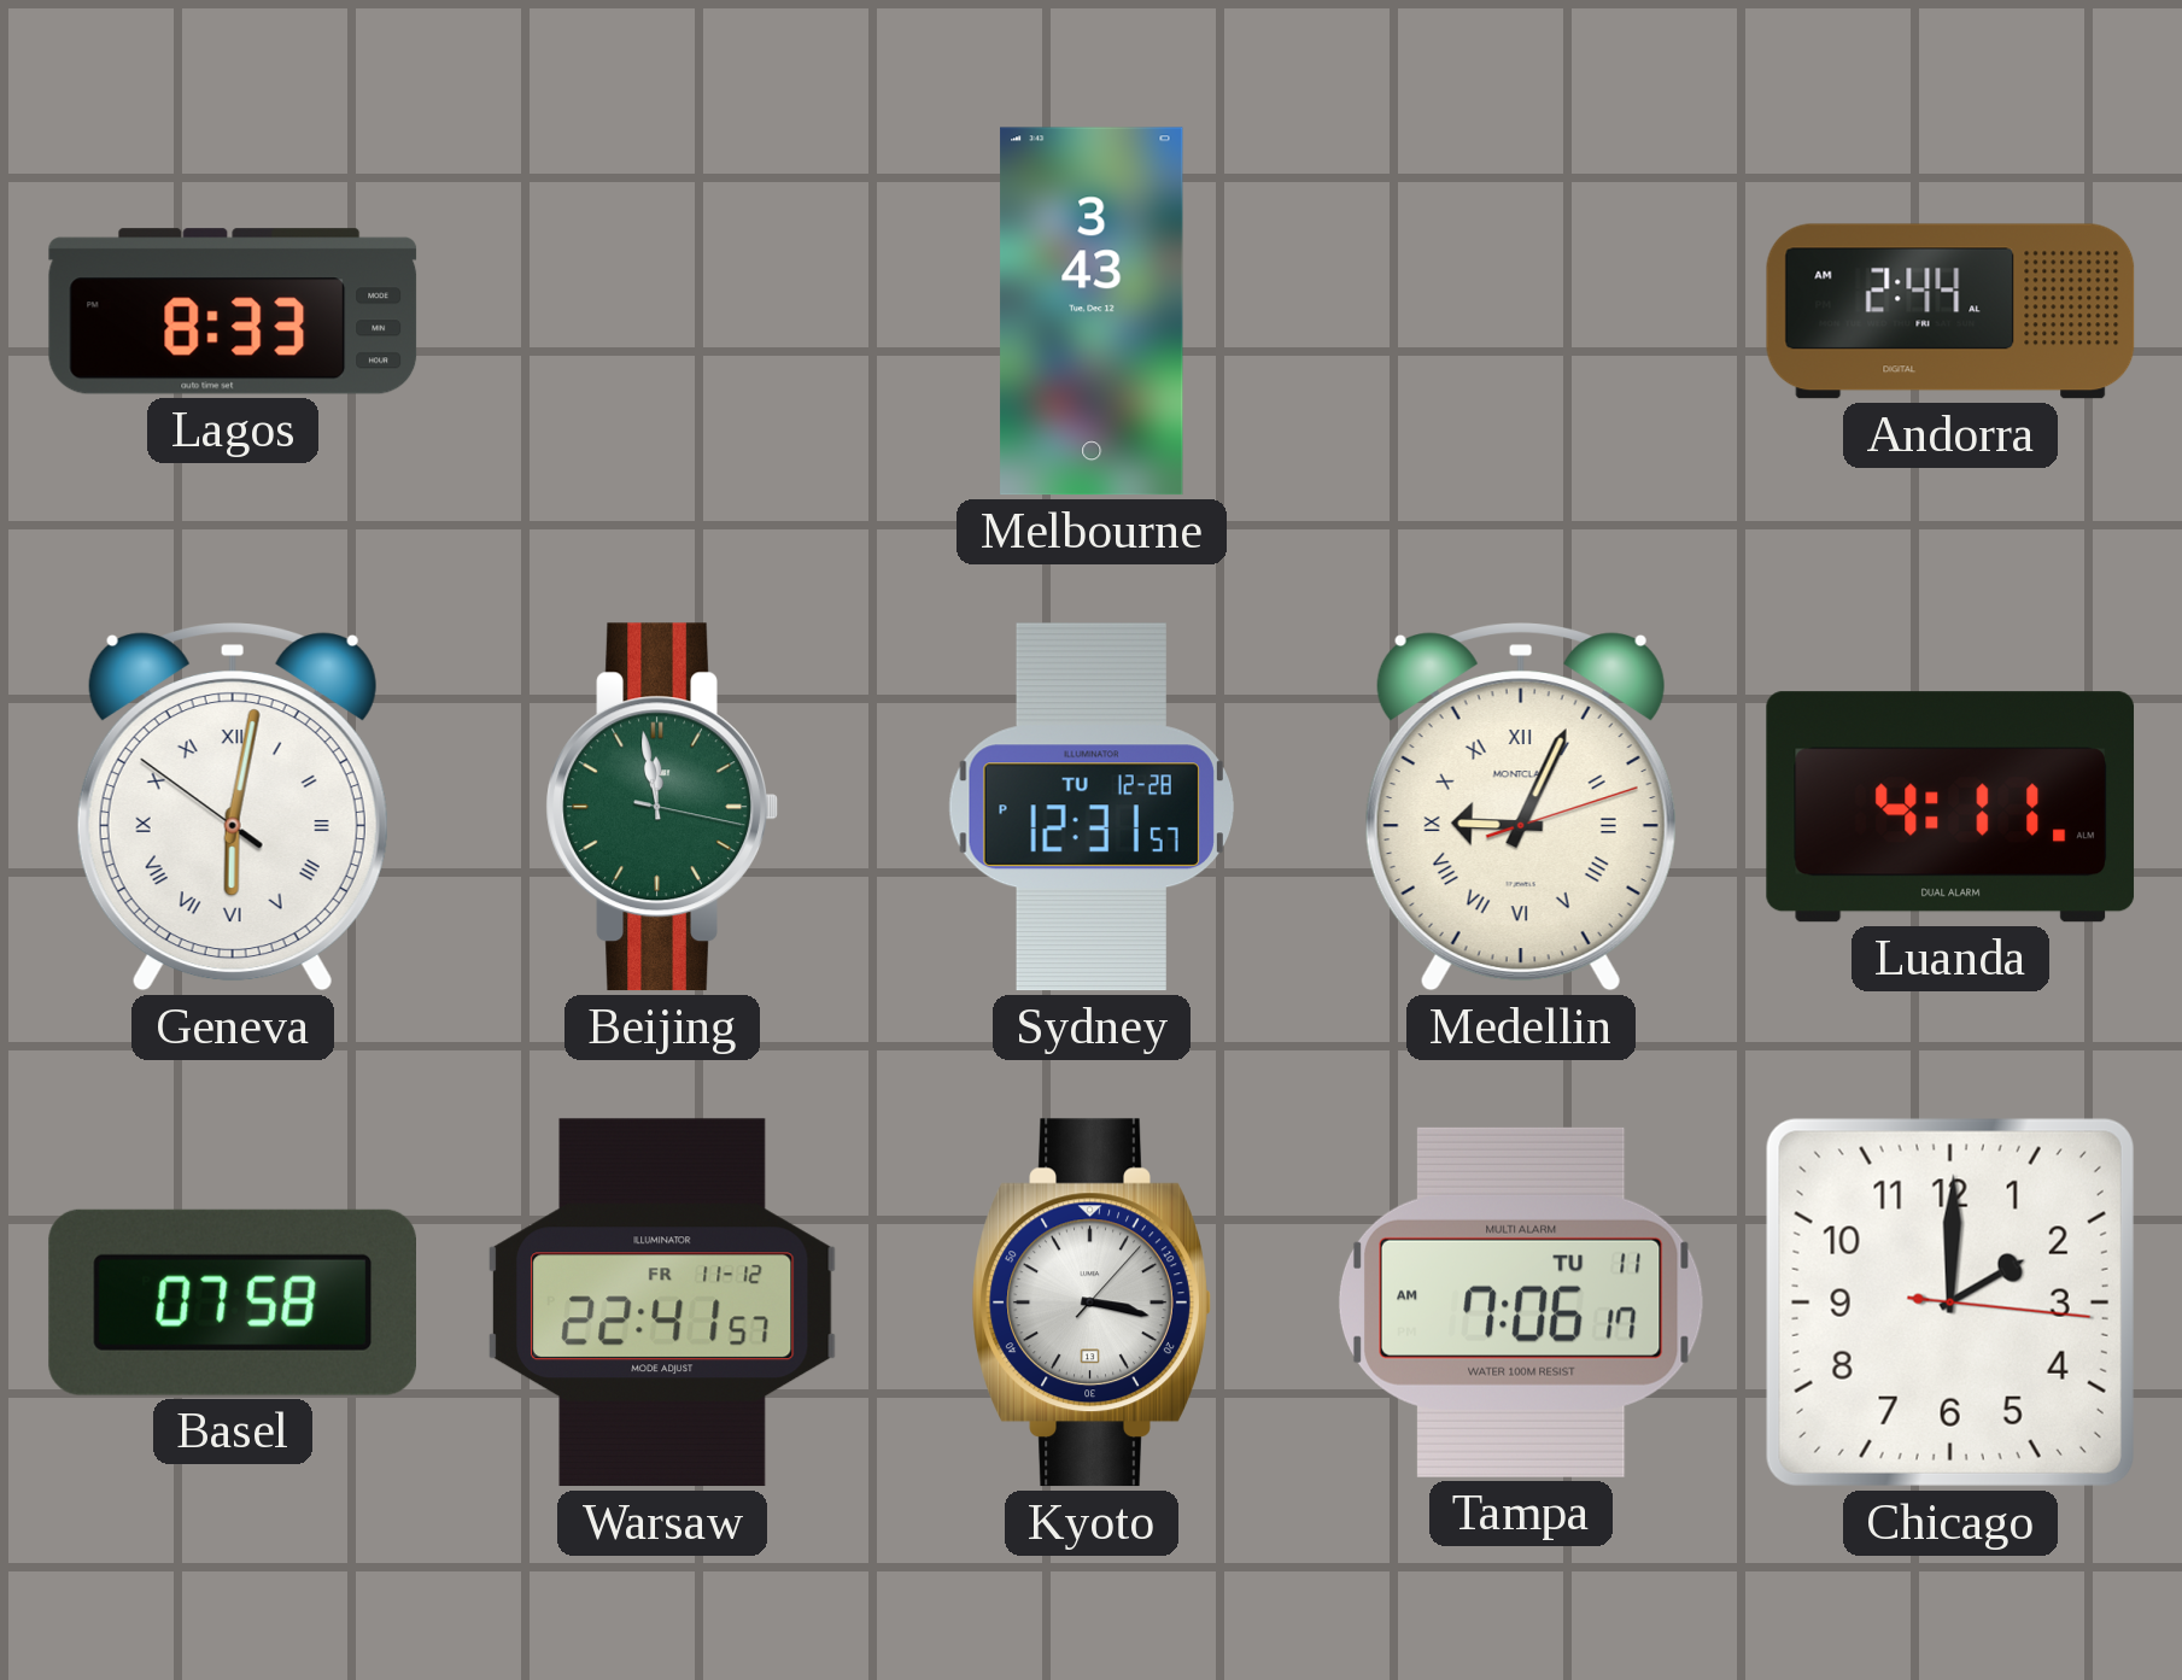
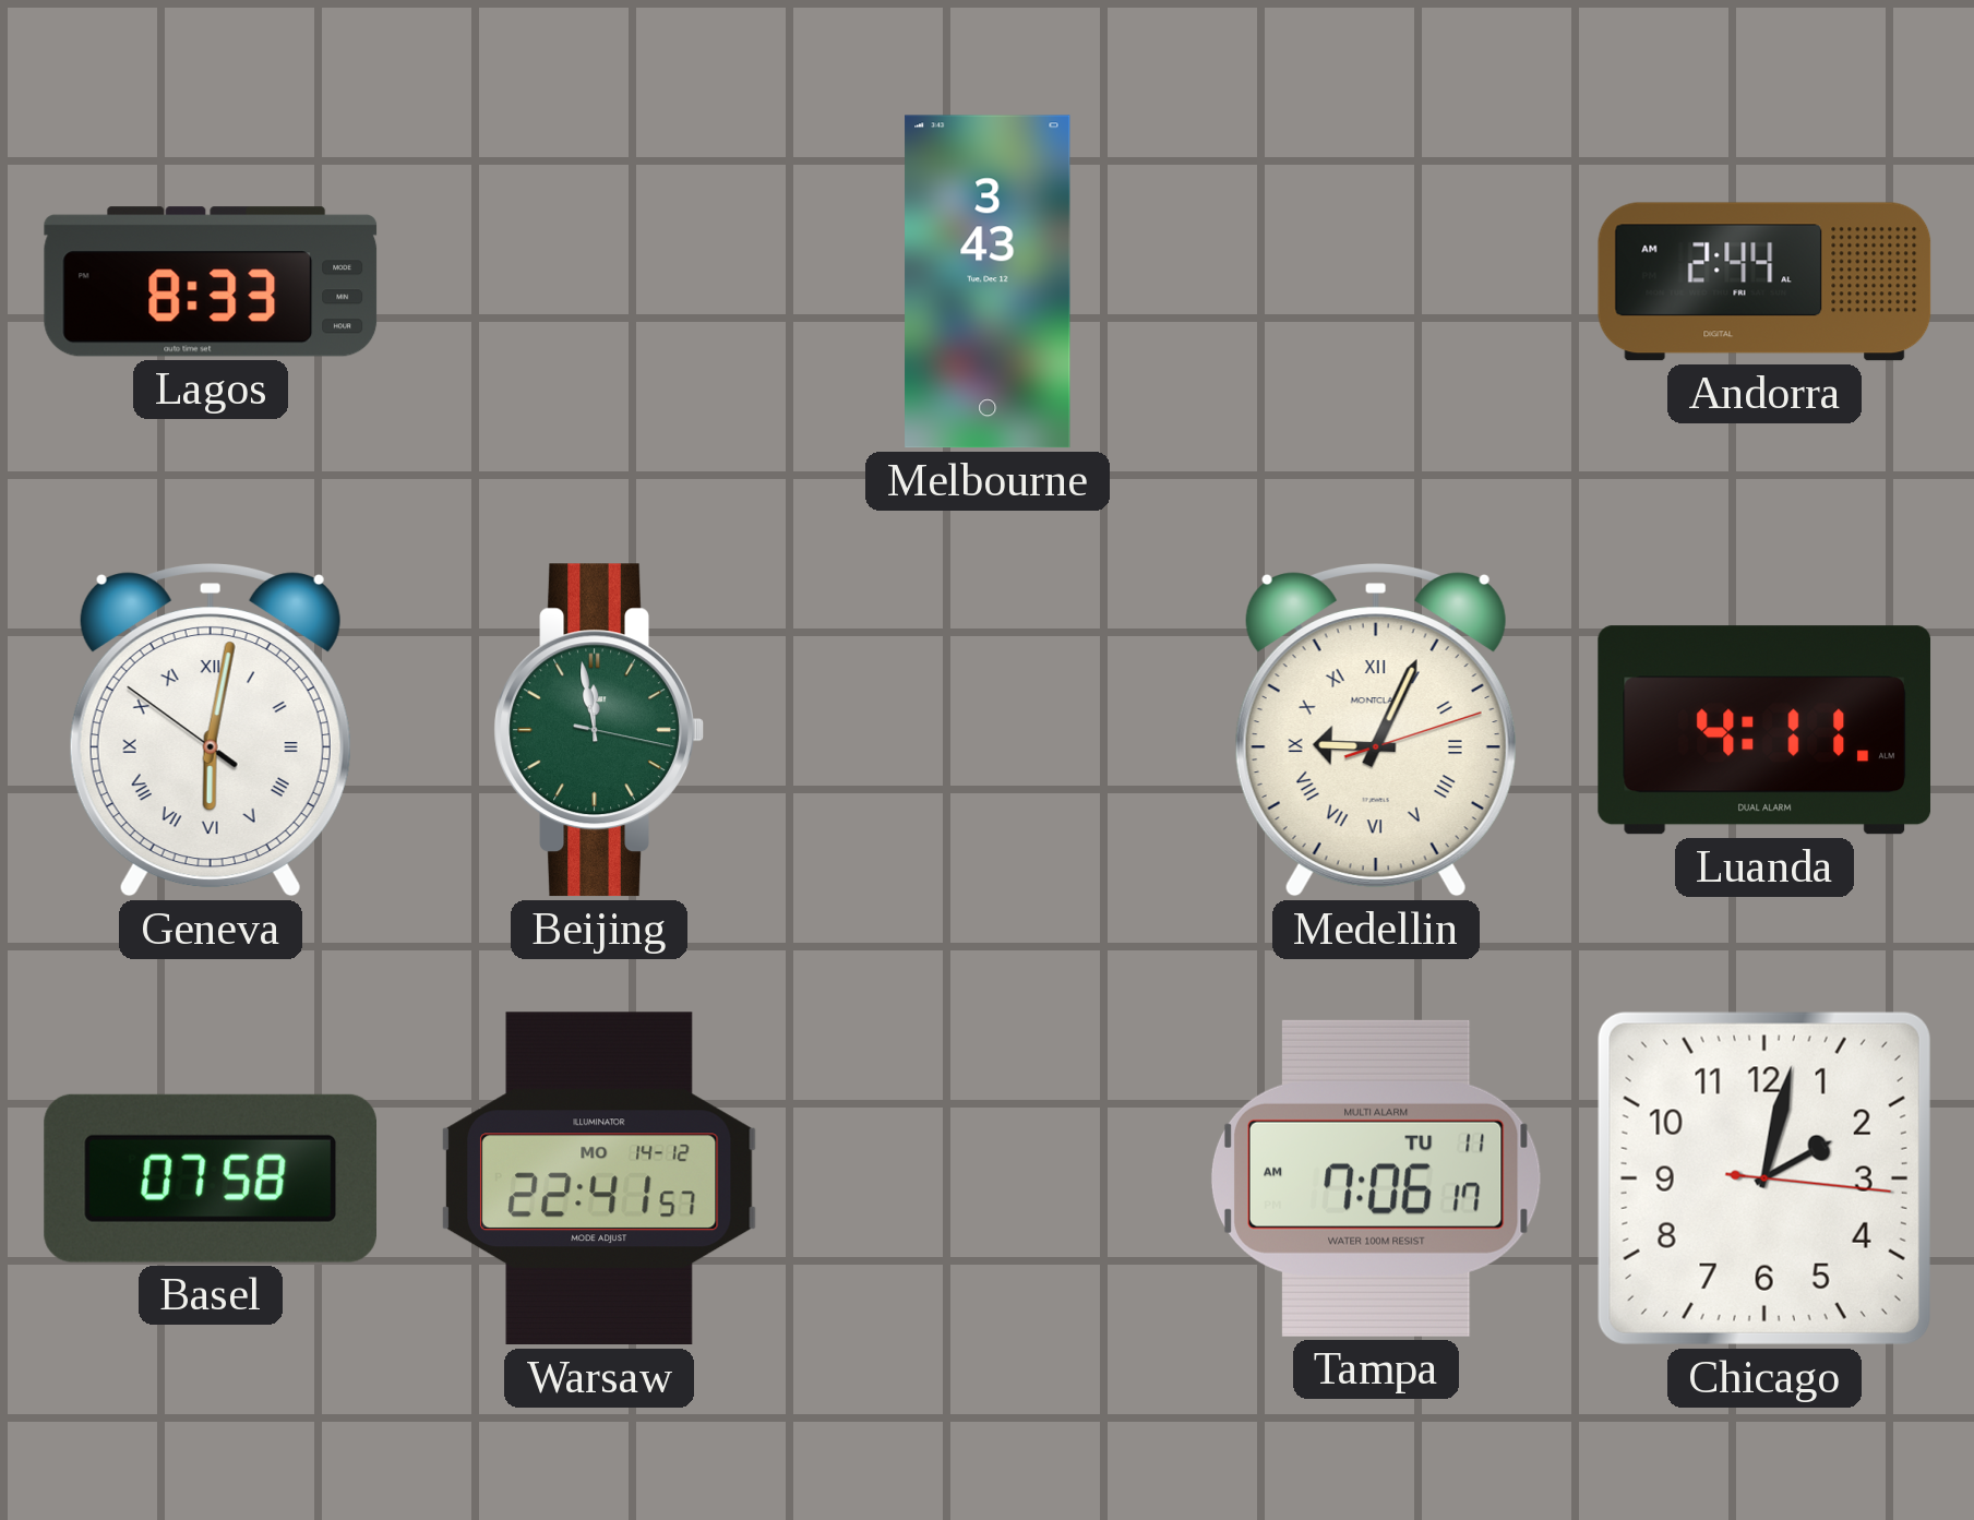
Sydney: 12:31 -> none (1092, 807)
Warsaw date: FR 11-12 -> MO 14-12 (599, 1178)
Kyoto: 3:17 -> none (1092, 1303)
Chicago: 2:00 -> 2:02 (1764, 1178)
